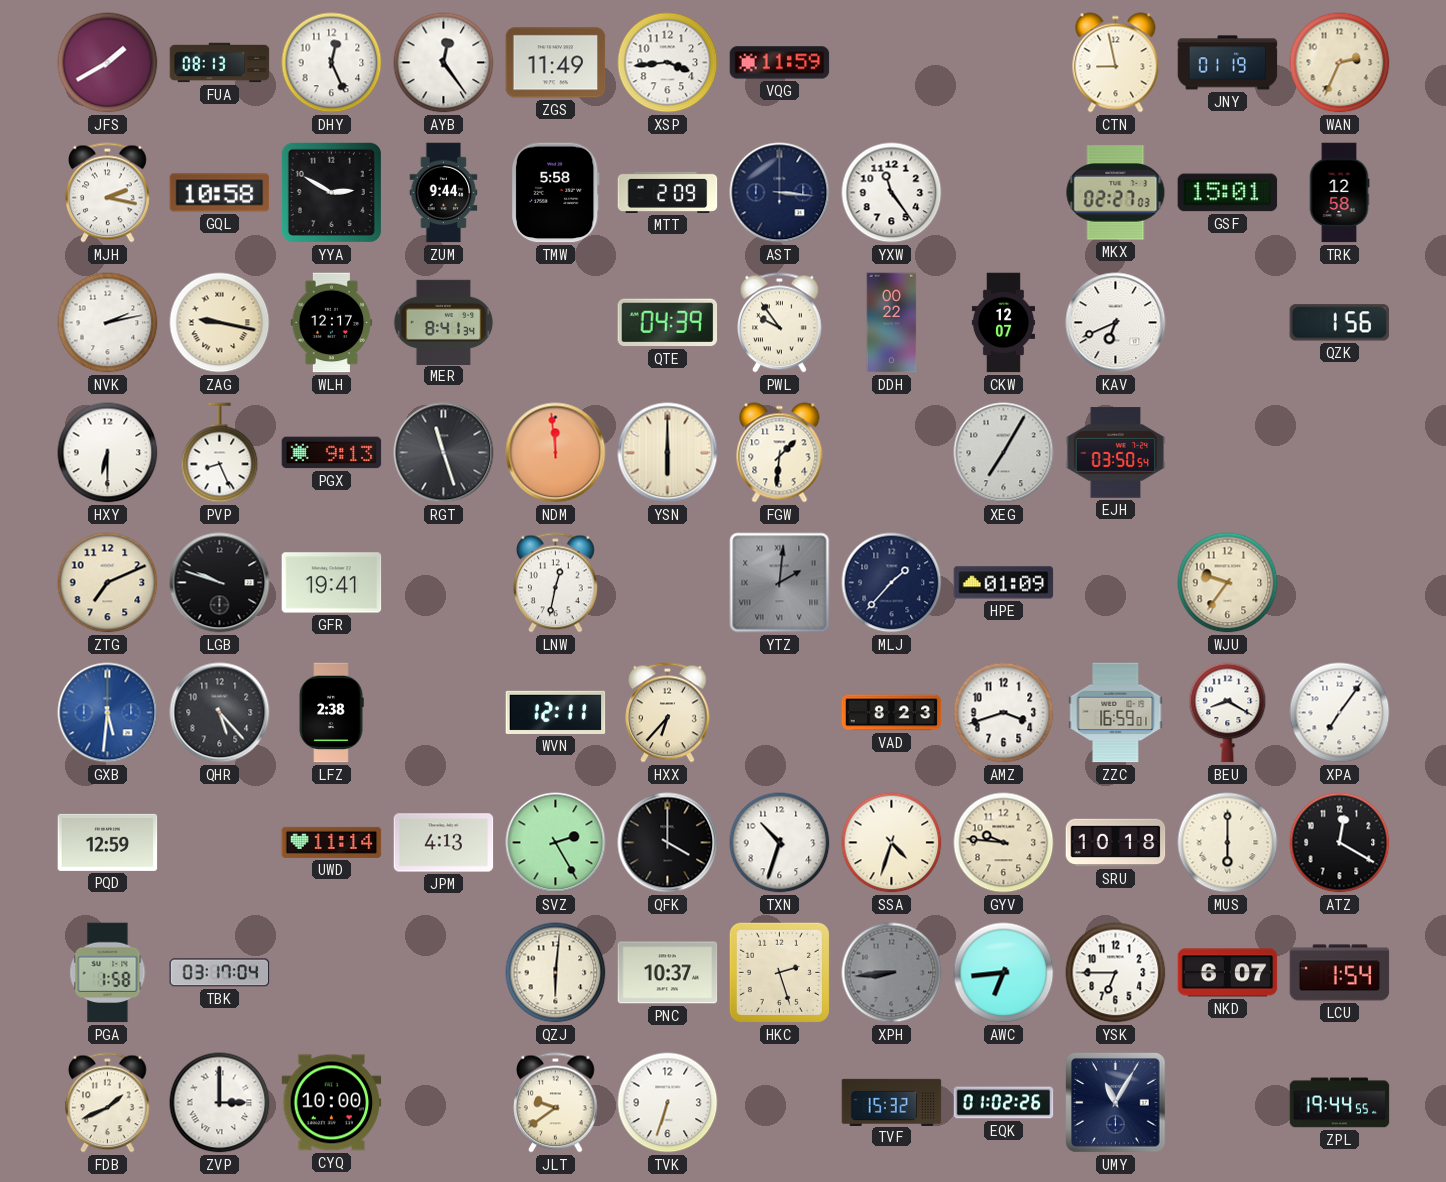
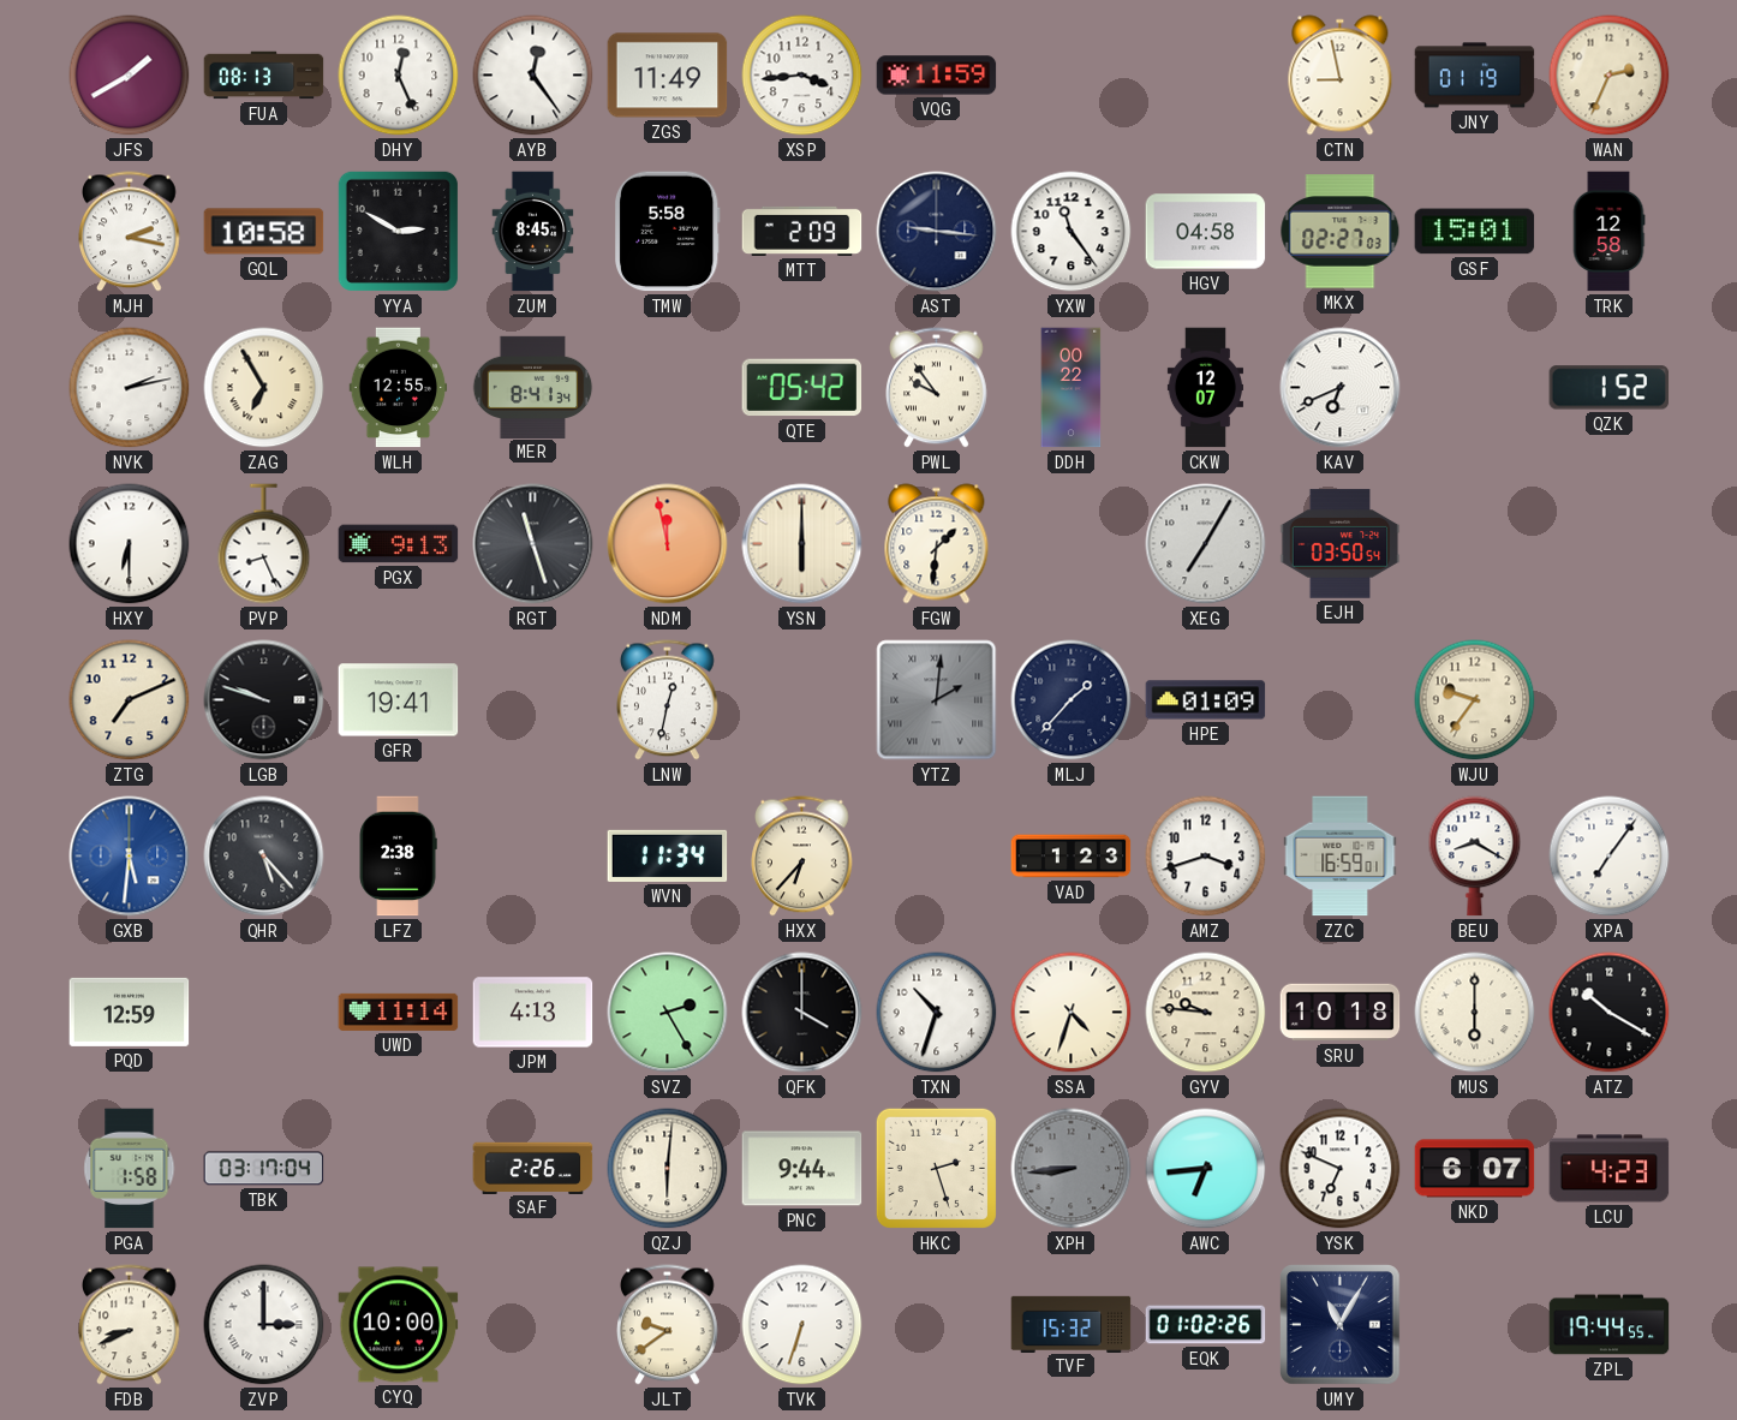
ZUM: 9:44 -> 8:45 (533, 232)
AST: 3:16 -> 9:16 (937, 232)
HGV: none -> 04:58 (1206, 232)
ZAG: 9:17 -> 6:55 (264, 388)
WLH: 12:17 -> 12:55 (399, 388)
QTE: 04:39 -> 05:42 (802, 388)
QZK: 1:56 -> 1:52 (1610, 388)
NDM: 11:59 -> 11:58 (668, 544)
WVN: 12:11 -> 11:34 (668, 855)
VAD: 8:23 -> 1:23 (1072, 857)
ATZ: 12:20 -> 10:20 (1610, 1013)
SAF: none -> 2:26 (533, 1168)
PNC: 10:37 -> 9:44 (802, 1169)
YSK: 6:45 -> 6:49 (1341, 1169)
LCU: 1:54 -> 4:23 (1610, 1169)
FDB: 1:41 -> 8:41 (130, 1325)
